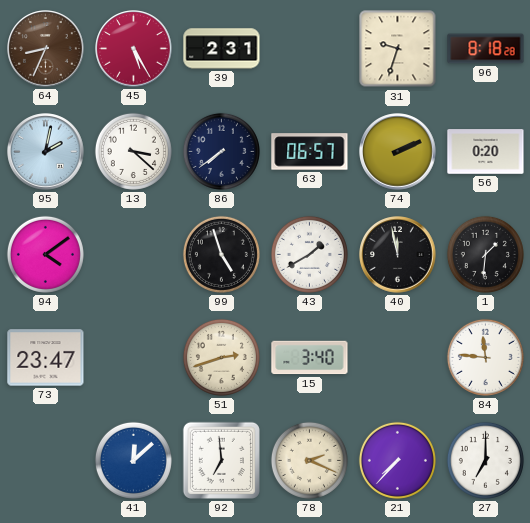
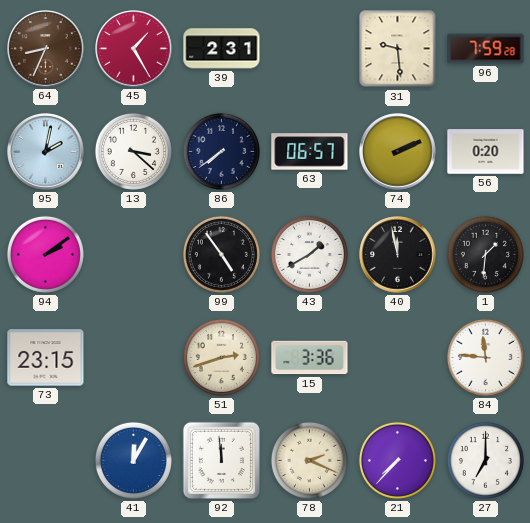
45: 5:25 -> 1:25 (134, 49)
31: 9:33 -> 9:29 (398, 49)
96: 8:18 -> 7:59 (486, 49)
94: 4:09 -> 2:09 (45, 254)
99: 4:57 -> 4:54 (221, 254)
73: 23:47 -> 23:15 (46, 358)
15: 3:40 -> 3:36 (310, 358)
41: 12:08 -> 12:05 (133, 460)
92: 6:59 -> 11:59 (221, 460)
